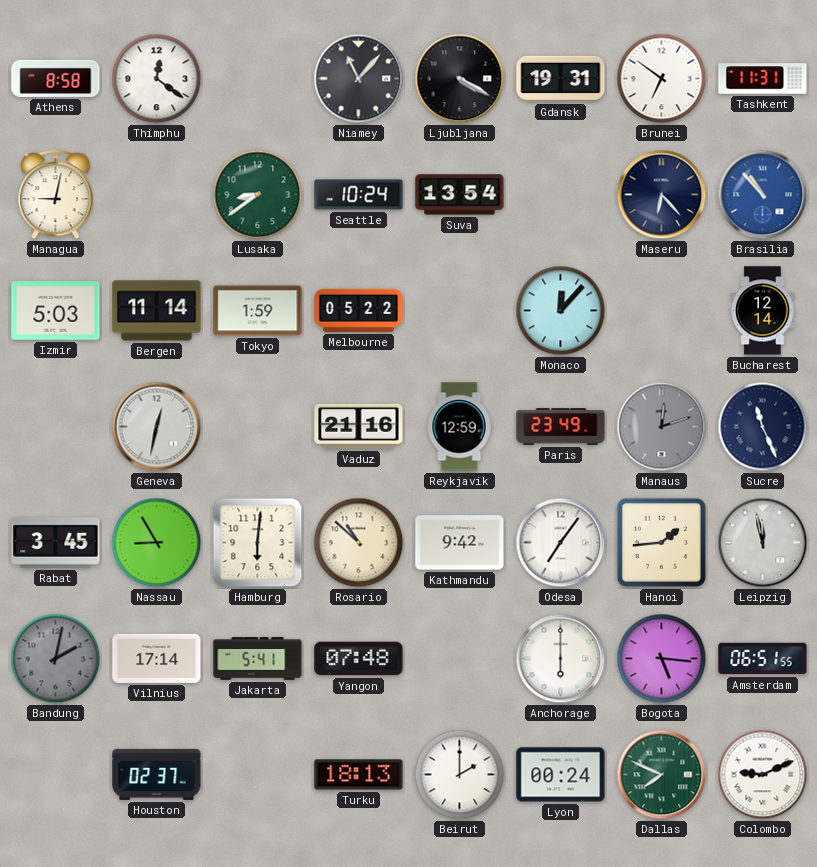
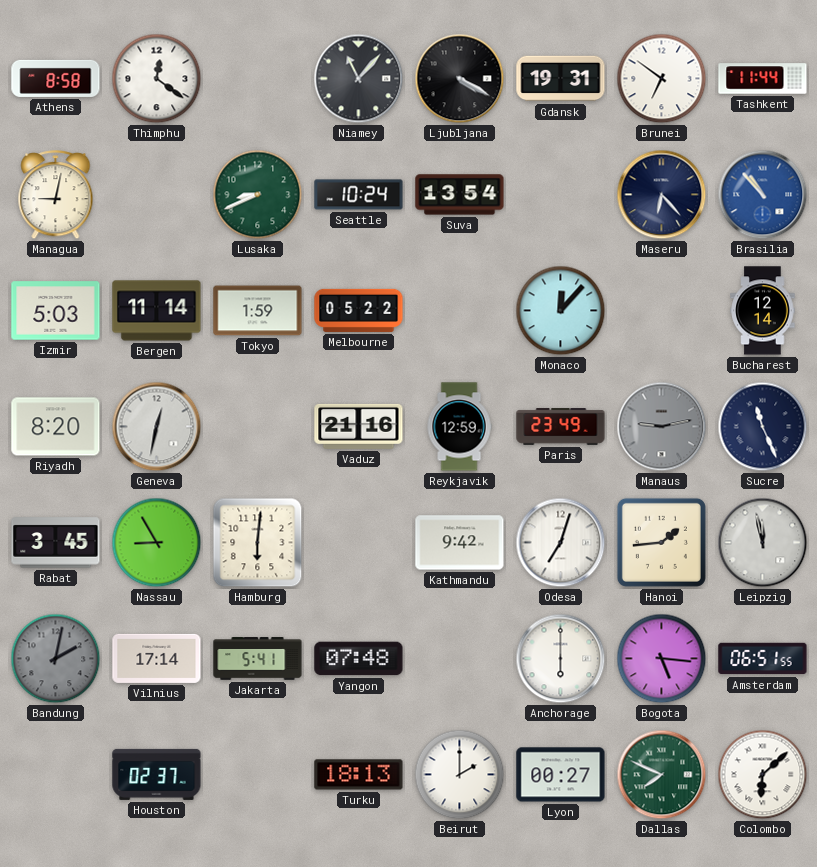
Tashkent: 11:31 -> 11:44 (763, 79)
Lusaka: 8:39 -> 8:41 (258, 195)
Riyadh: none -> 8:20 (56, 427)
Manaus: 12:12 -> 9:13 (662, 427)
Rosario: 10:52 -> none (359, 543)
Odesa: 7:06 -> 7:03 (561, 543)
Lyon: 00:24 -> 00:27 (561, 775)
Colombo: 9:11 -> 6:08 (763, 775)
